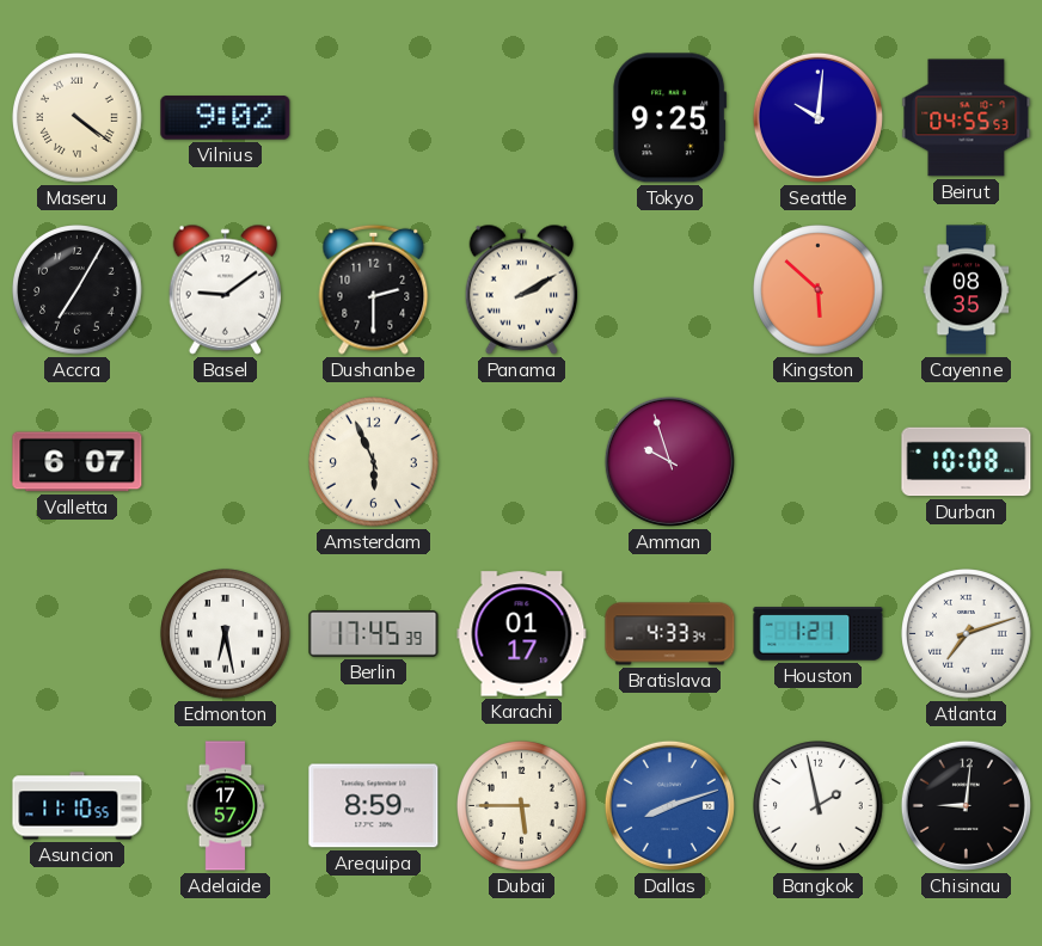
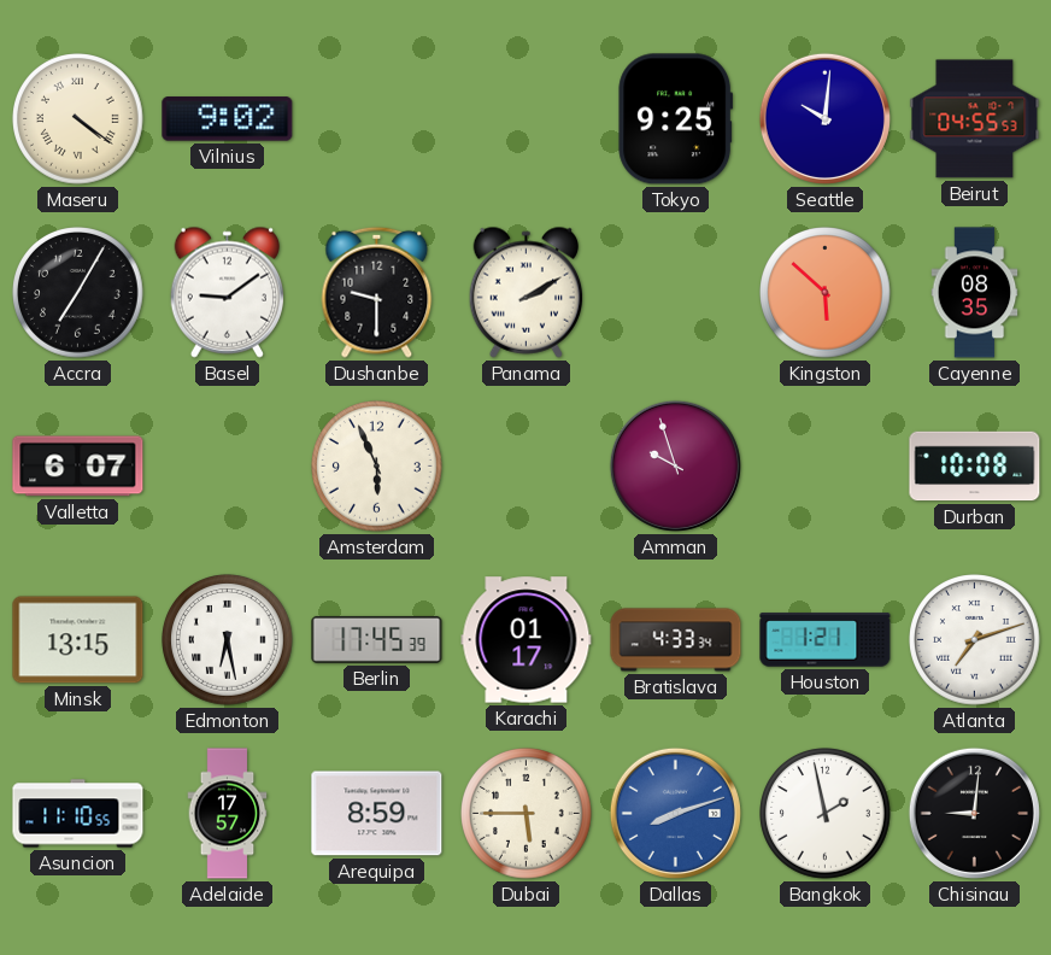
Dushanbe: 2:30 -> 9:30 (377, 292)
Minsk: none -> 13:15 (78, 640)
